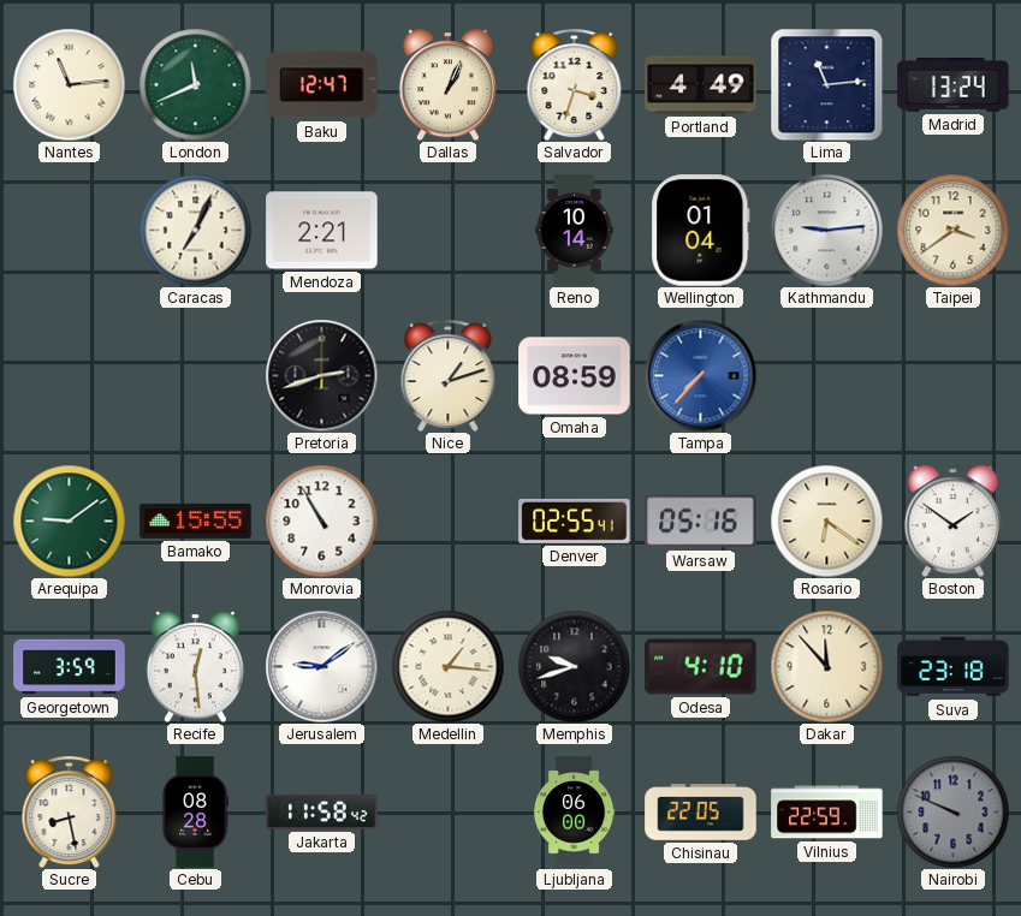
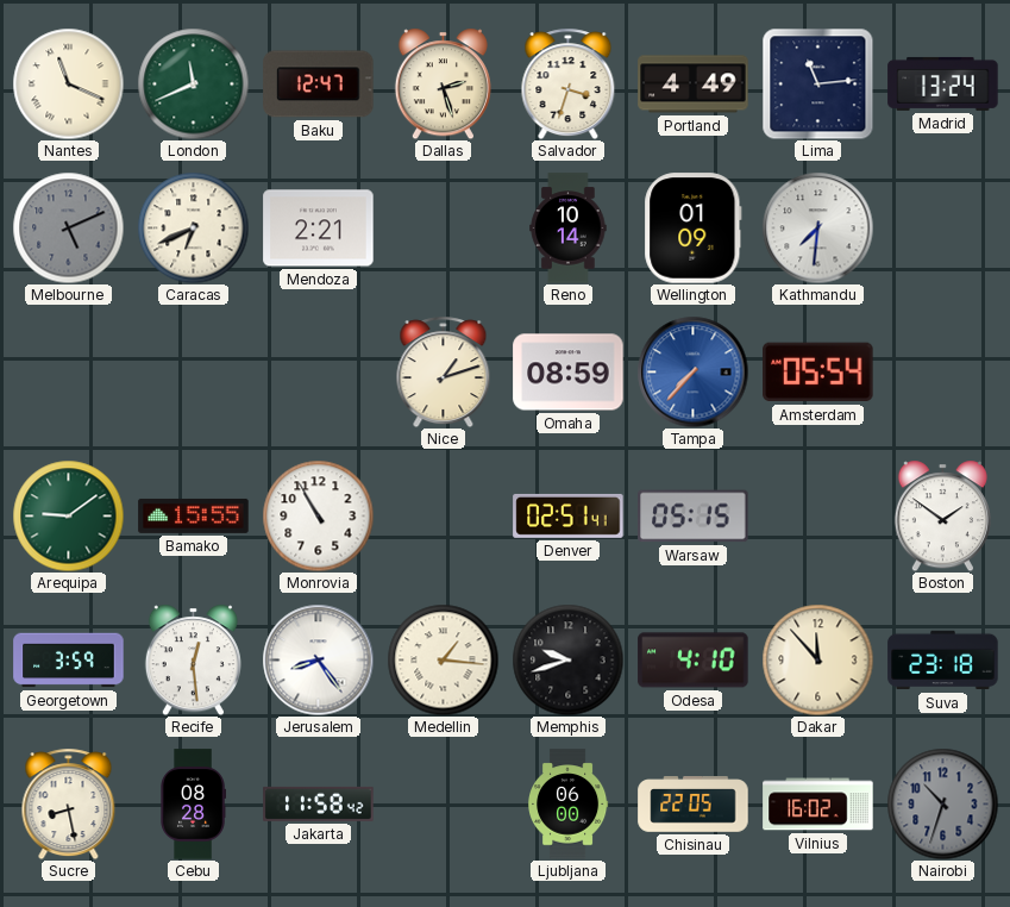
Nantes: 11:14 -> 11:19 (68, 83)
Dallas: 1:04 -> 2:27 (443, 83)
Melbourne: none -> 5:11 (68, 227)
Caracas: 7:04 -> 6:41 (193, 227)
Wellington: 01:04 -> 01:09 (694, 229)
Kathmandu: 9:14 -> 7:31 (817, 227)
Taipei: 3:39 -> none (952, 230)
Pretoria: 2:42 -> none (321, 375)
Amsterdam: none -> 05:54 (818, 373)
Denver: 02:55 -> 02:51 (569, 515)
Warsaw: 05:16 -> 05:15 (694, 517)
Rosario: 6:21 -> none (826, 521)
Jerusalem: 9:09 -> 8:24 (318, 659)
Vilnius: 22:59 -> 16:02 (818, 805)
Nairobi: 9:49 -> 10:33 (942, 803)
